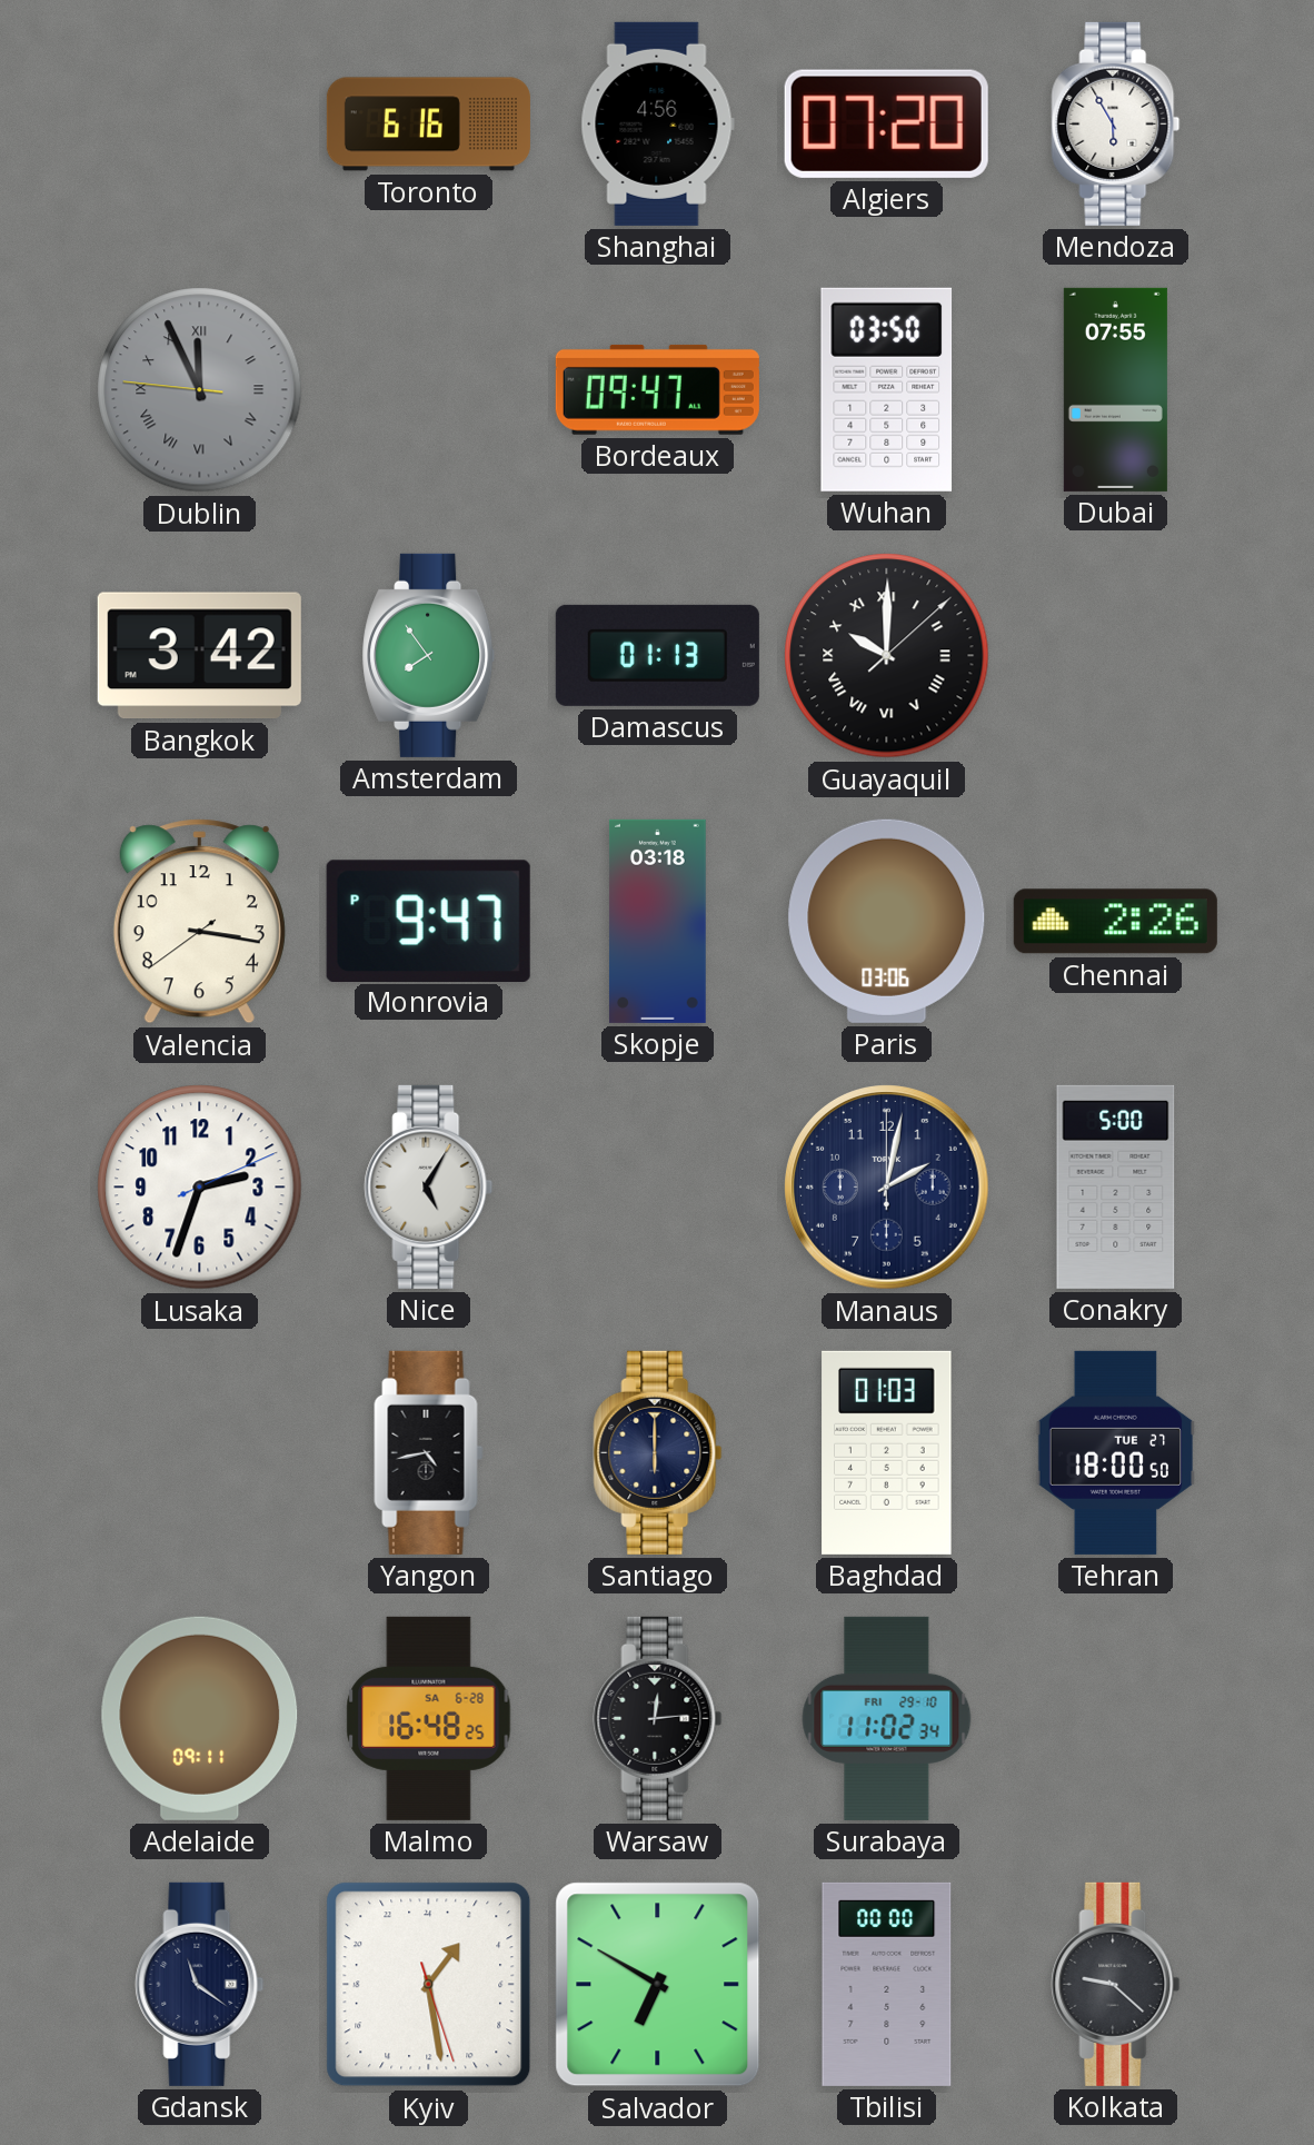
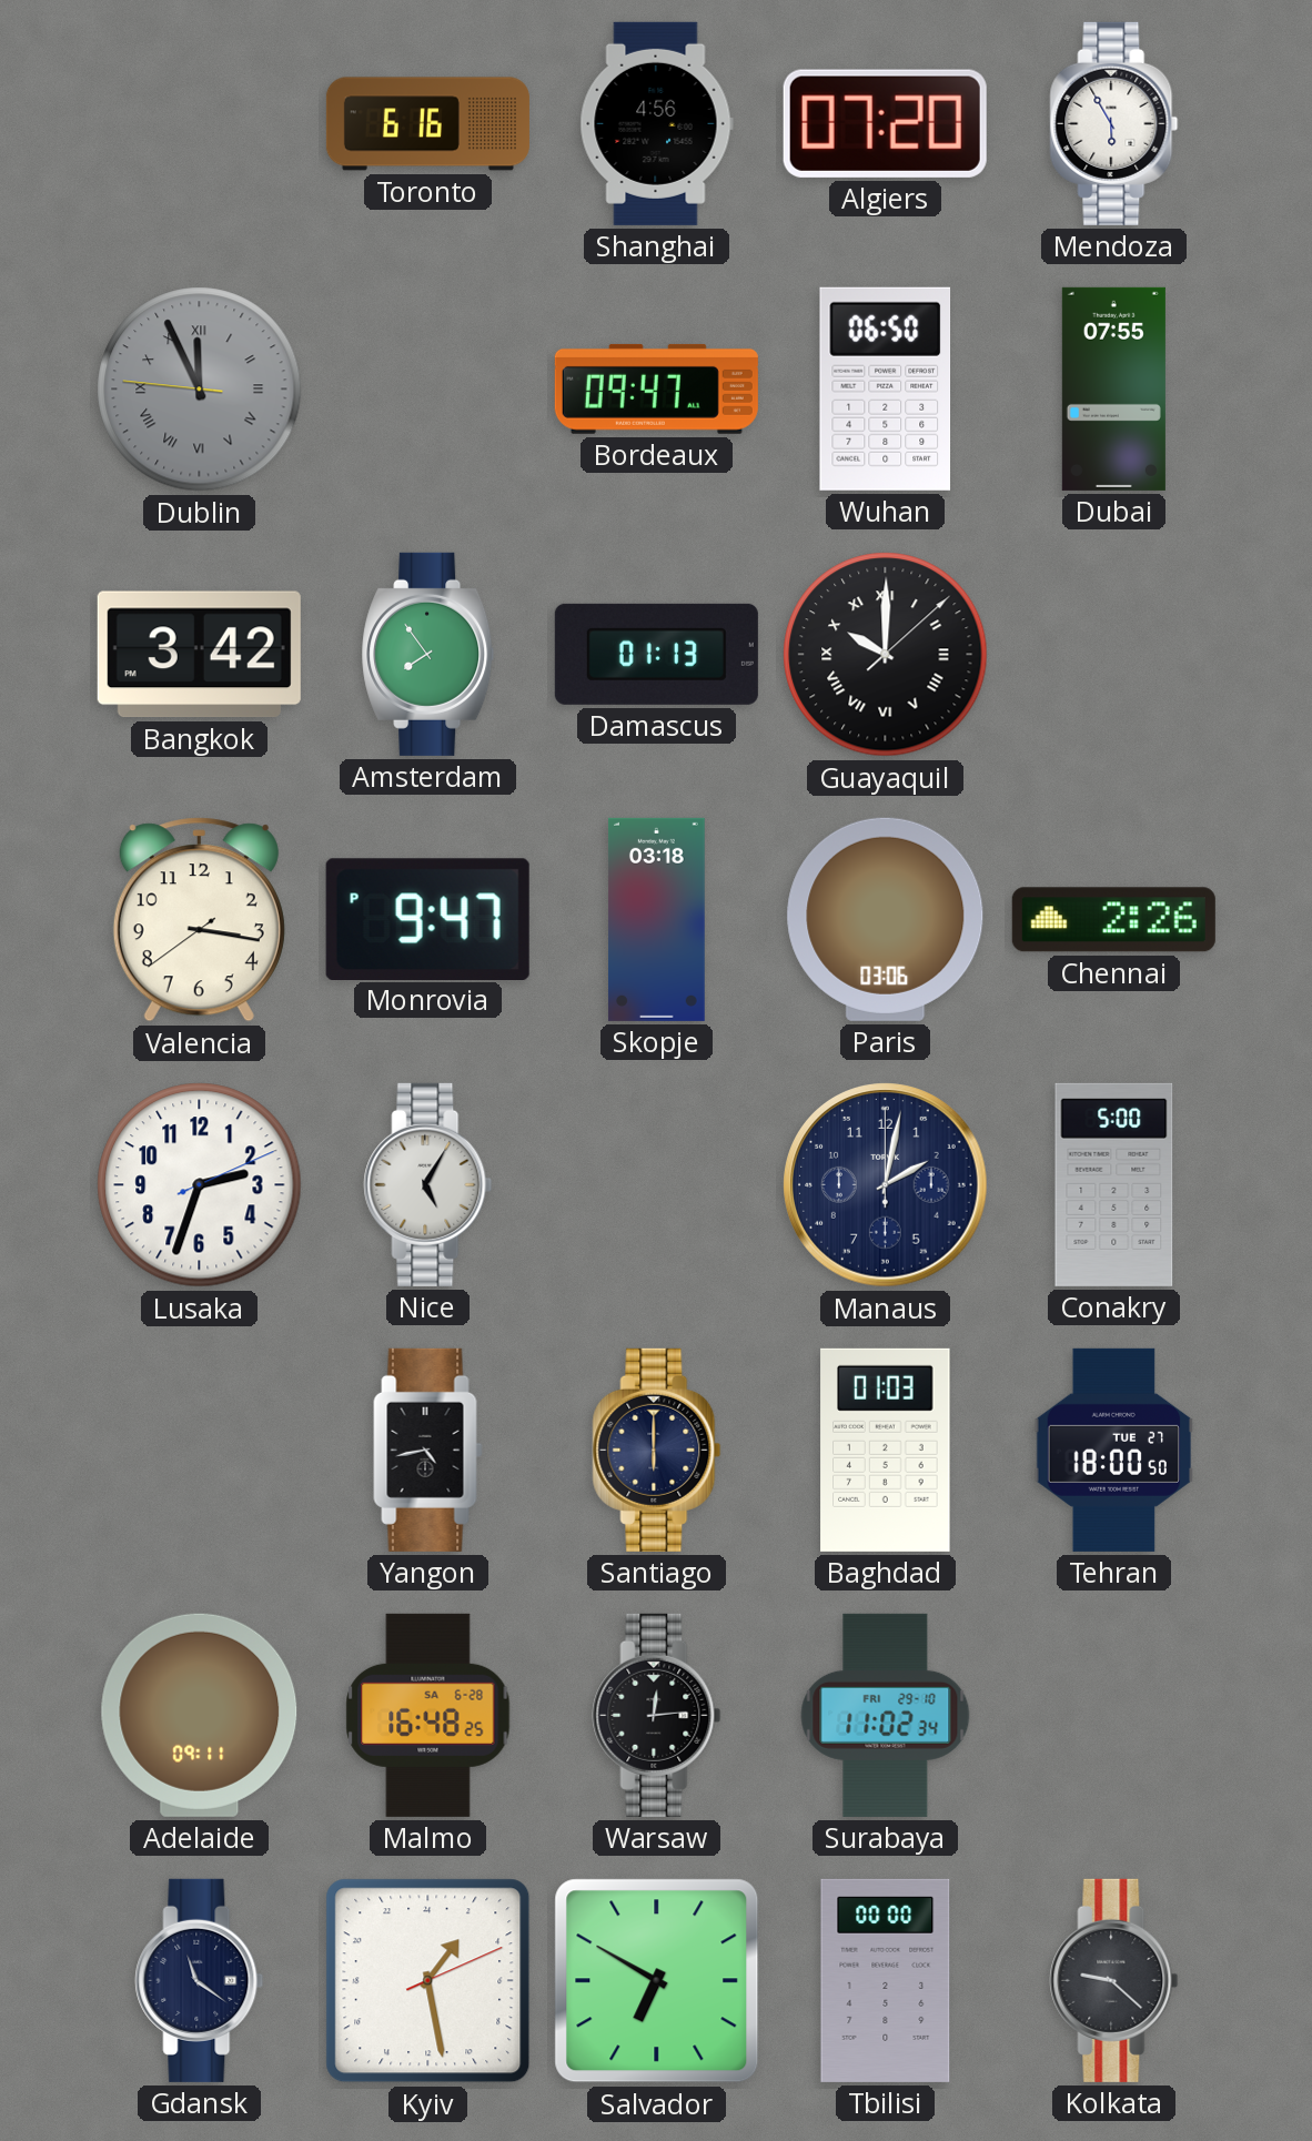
Wuhan: 03:50 -> 06:50 (886, 388)
Kyiv: 2:28:27 -> 2:28:11 (428, 1981)
